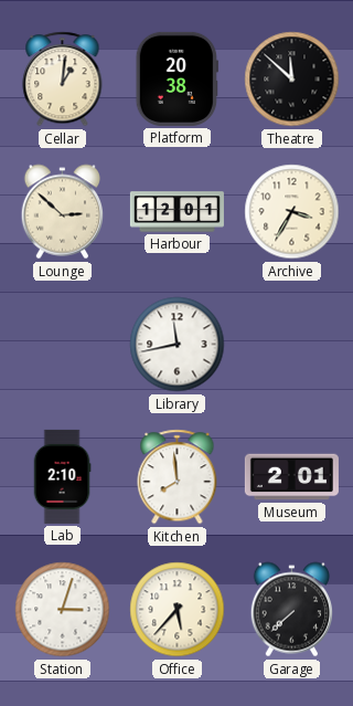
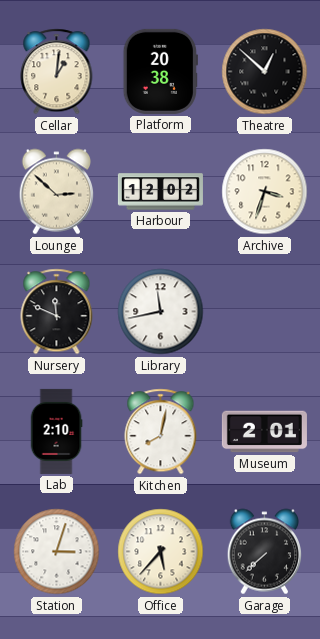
Theatre: 11:52 -> 12:52 (265, 72)
Harbour: 12:01 -> 12:02 (160, 192)
Archive: 3:35 -> 3:33 (265, 192)
Nursery: none -> 11:49 (57, 312)
Kitchen: 7:59 -> 8:02 (161, 432)
